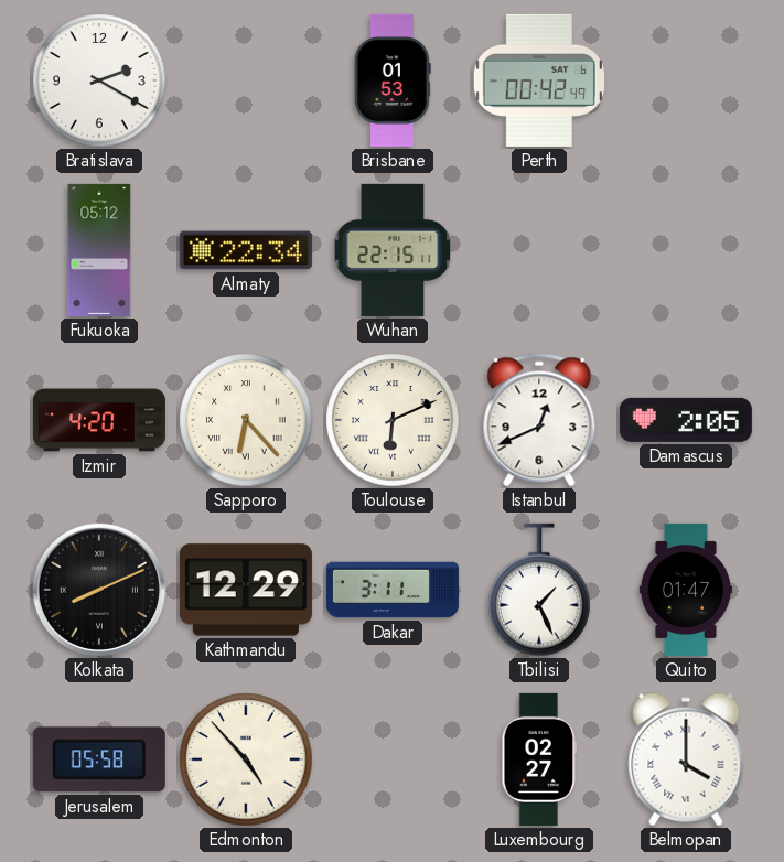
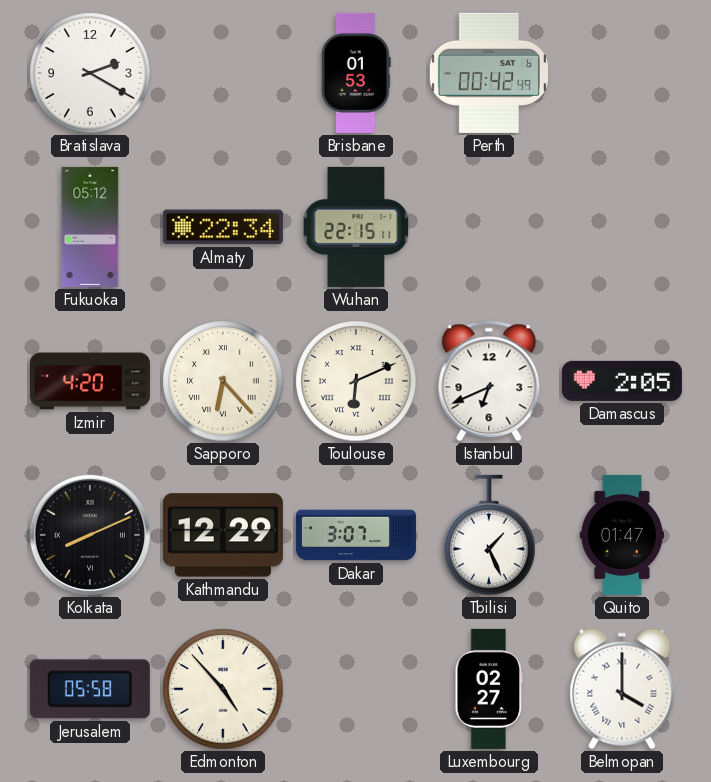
Istanbul: 12:41 -> 6:41 (489, 381)
Dakar: 3:11 -> 3:07 (356, 535)
